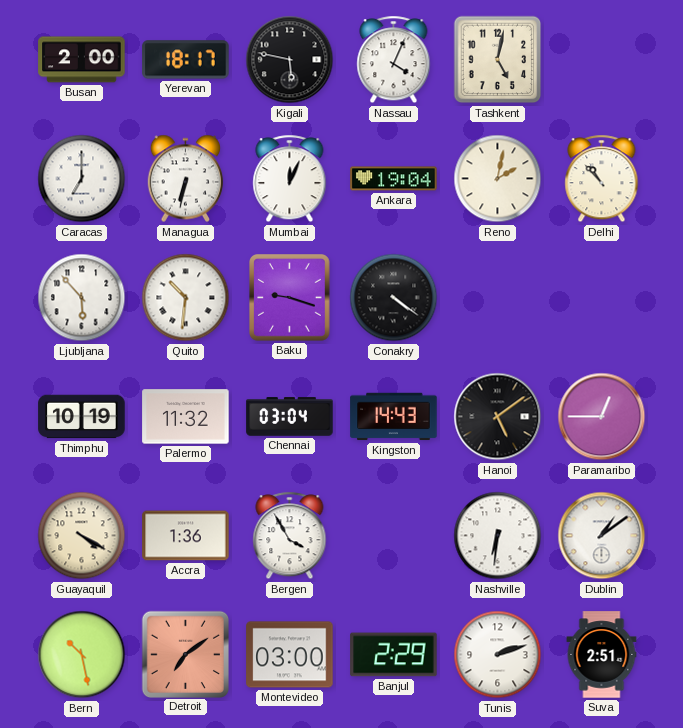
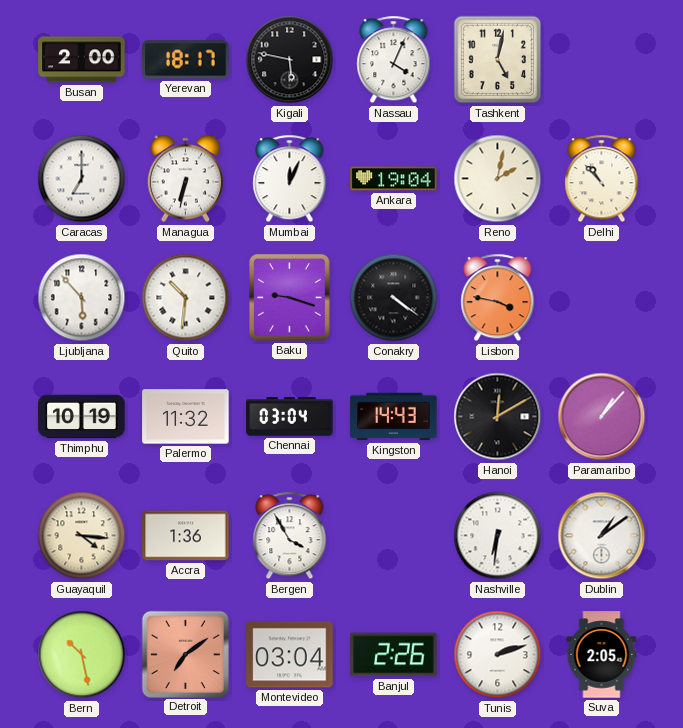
Lisbon: none -> 3:47 (498, 298)
Hanoi: 5:09 -> 12:10 (498, 417)
Paramaribo: 12:45 -> 1:07 (602, 417)
Guayaquil: 4:20 -> 4:16 (82, 536)
Montevideo: 03:00 -> 03:04 (290, 655)
Banjul: 2:29 -> 2:26 (394, 655)
Suva: 2:51 -> 2:05 (602, 655)
